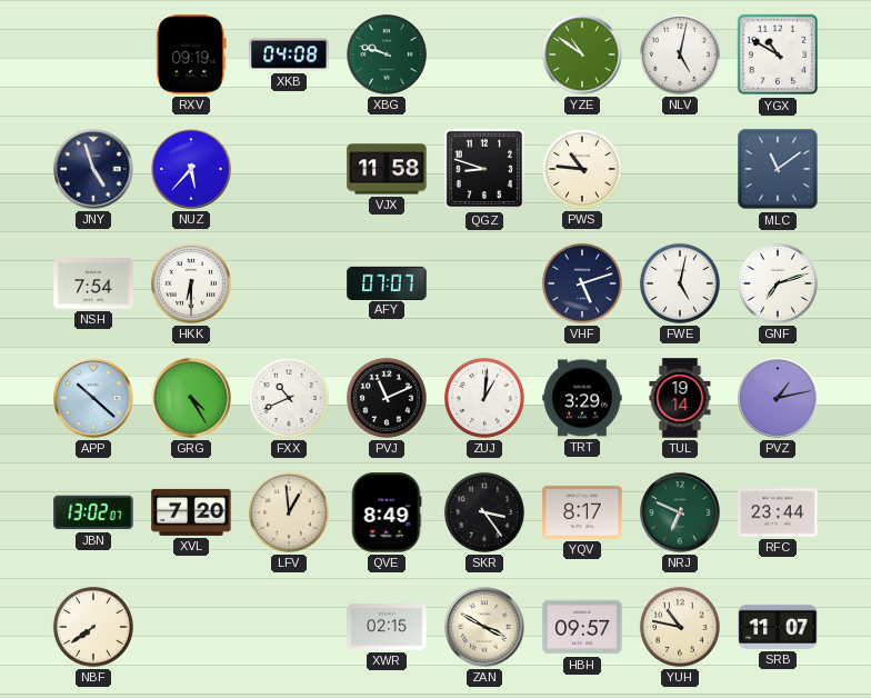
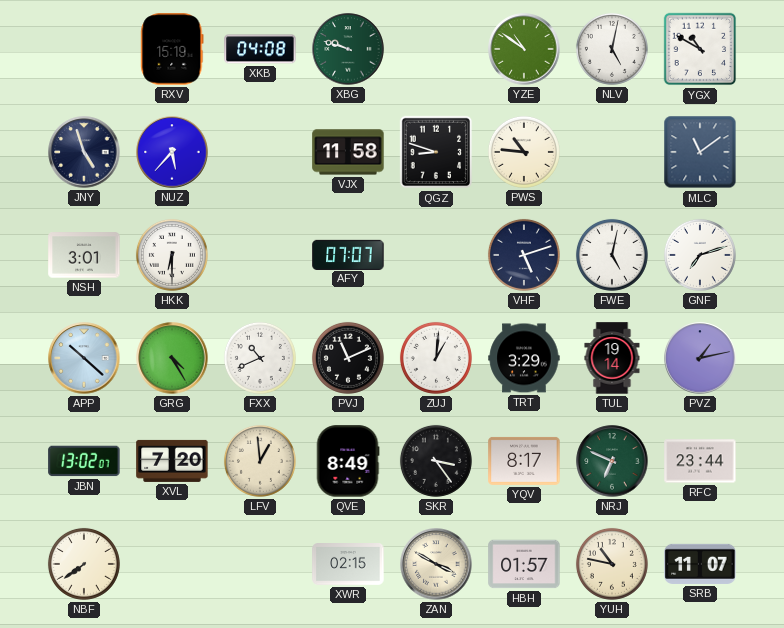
RXV: 09:19 -> 15:19 (172, 49)
NSH: 7:54 -> 3:01 (84, 255)
HBH: 09:57 -> 01:57 (524, 564)
